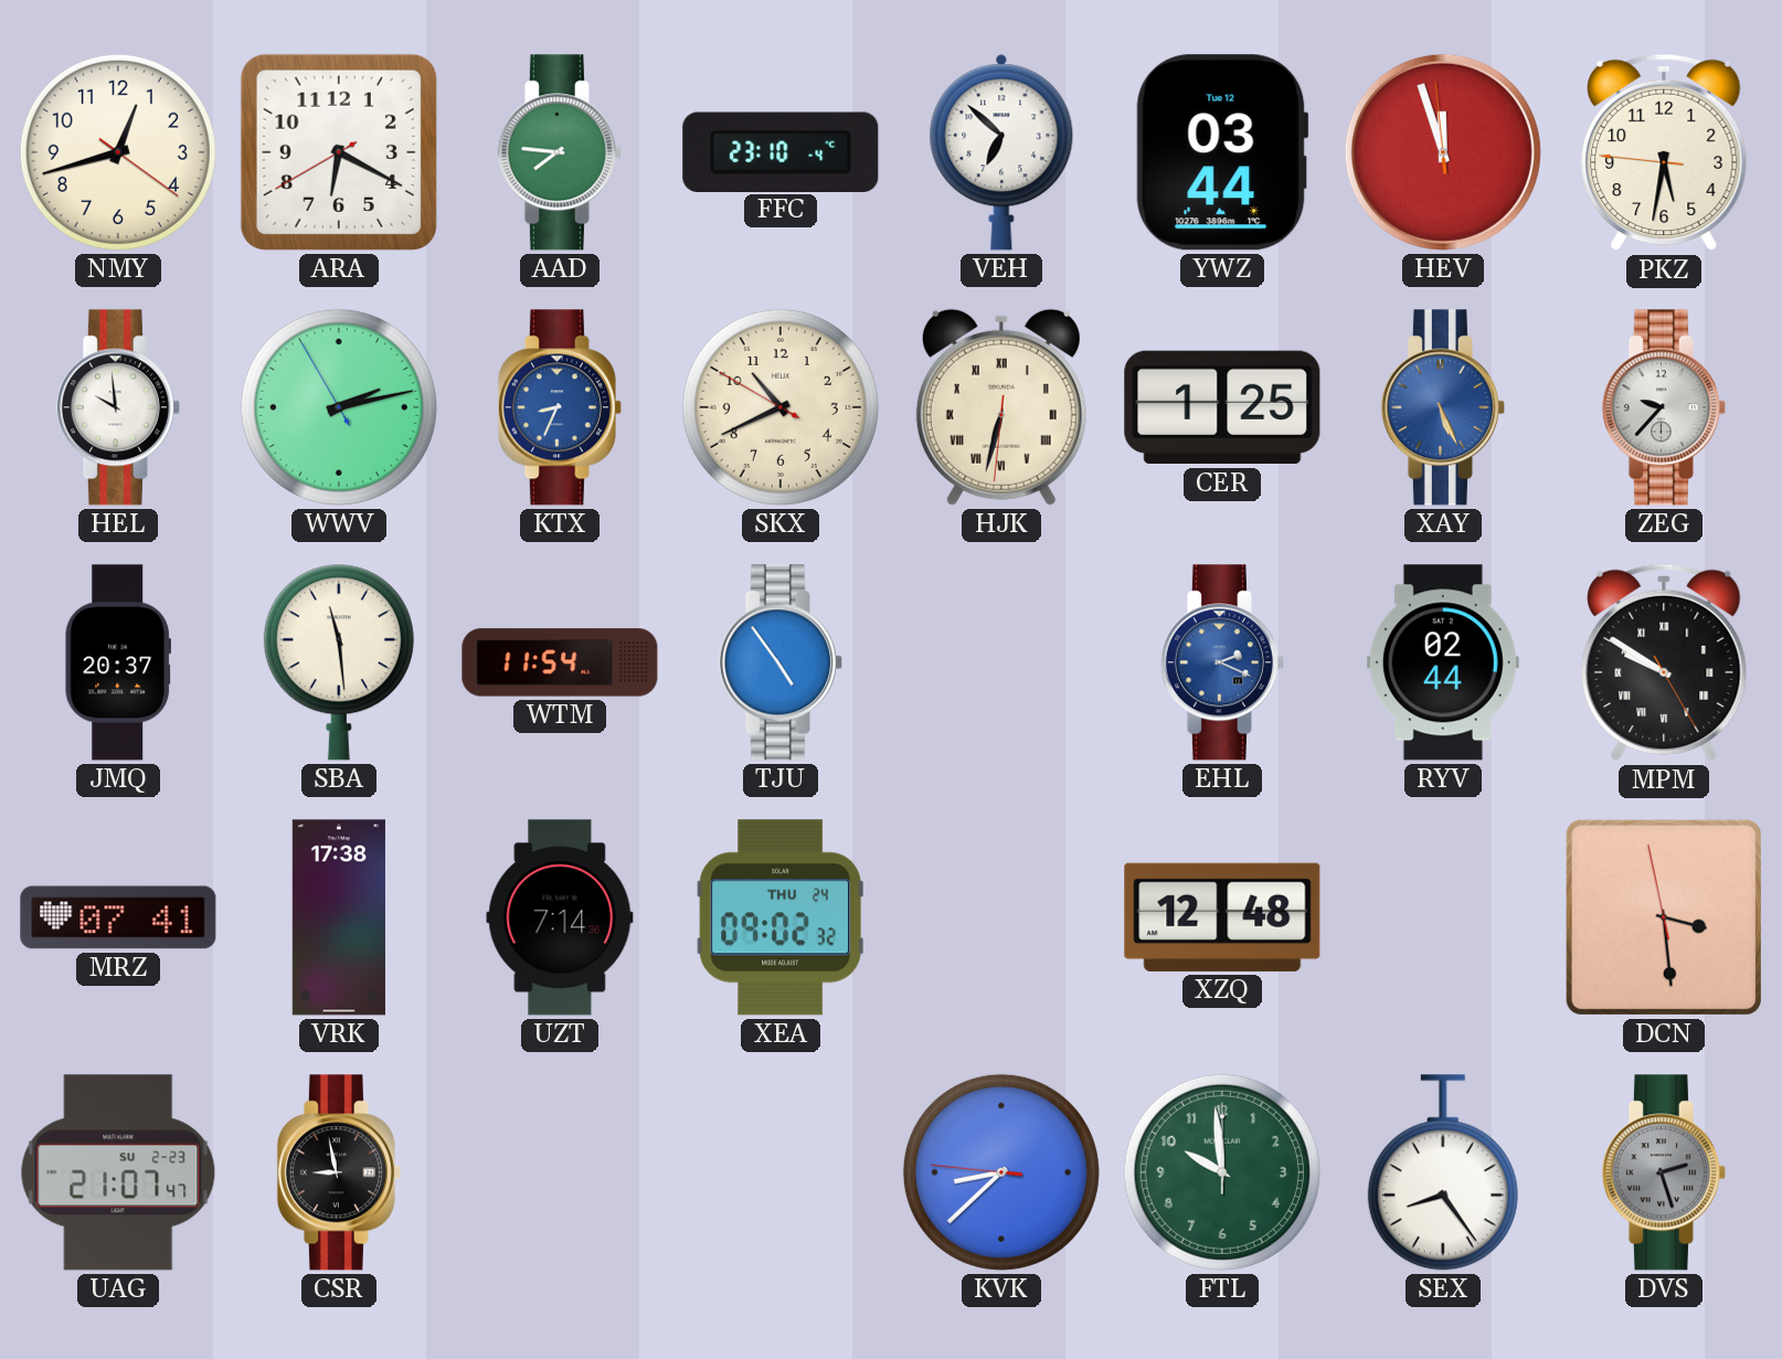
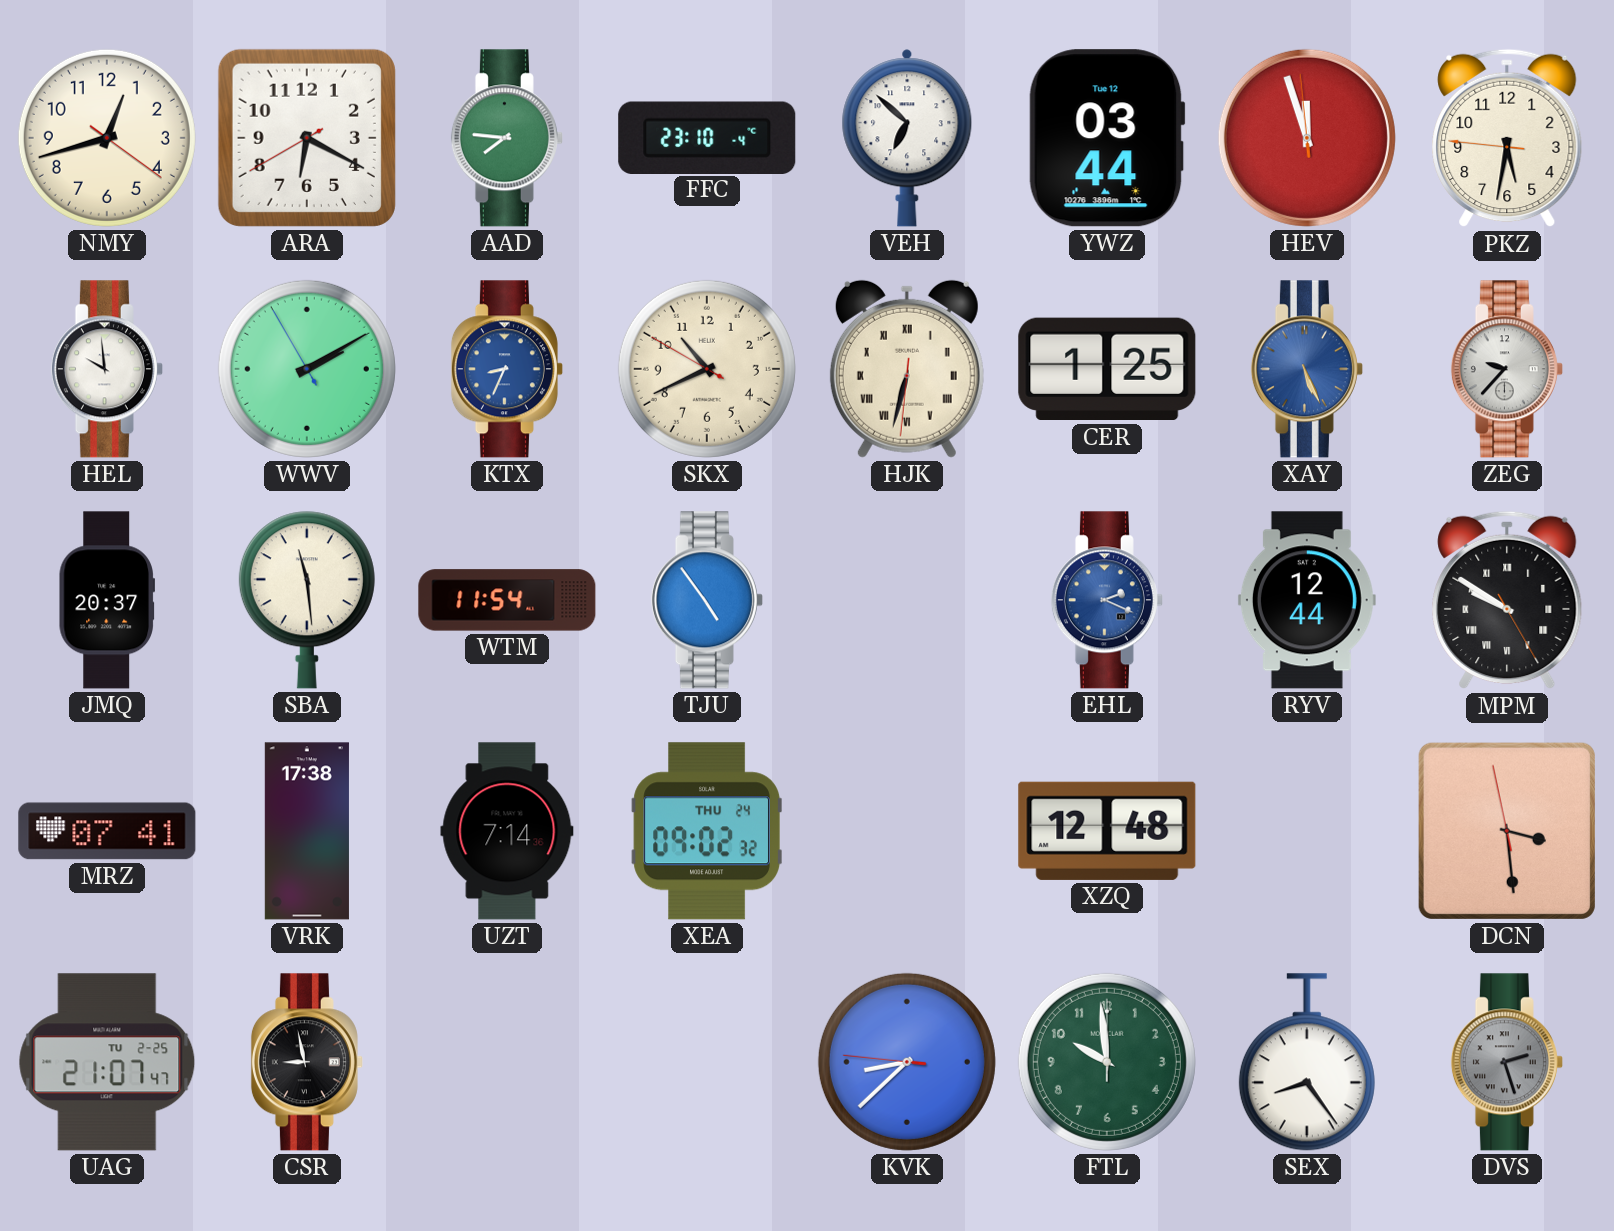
WWV: 2:12 -> 2:09 (307, 369)
RYV: 02:44 -> 12:44 (1307, 600)
UAG date: SU 2-23 -> TU 2-25 (107, 1062)
